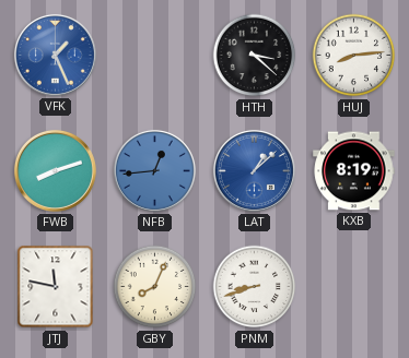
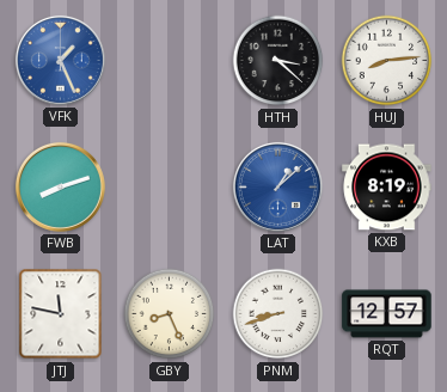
NFB: 12:44 -> none (154, 170)
GBY: 8:04 -> 8:26 (170, 314)
RQT: none -> 12:57 (387, 314)
